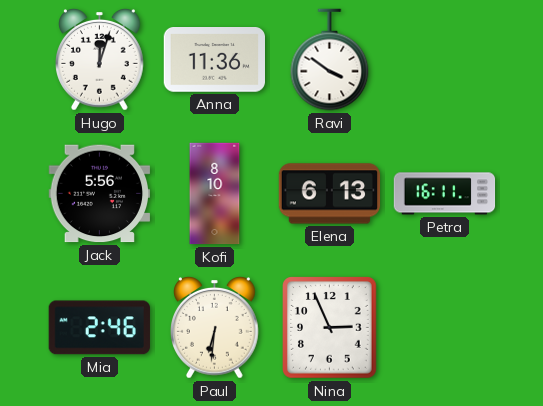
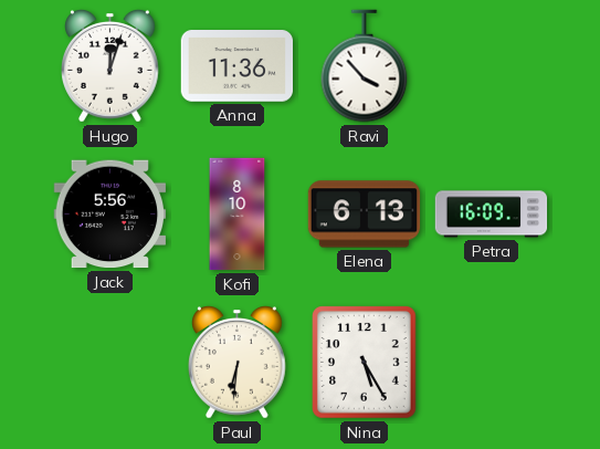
Ravi: 3:51 -> 3:53 (365, 66)
Petra: 16:11 -> 16:09 (492, 215)
Mia: 2:46 -> none (99, 328)
Nina: 2:56 -> 5:25 (365, 363)
